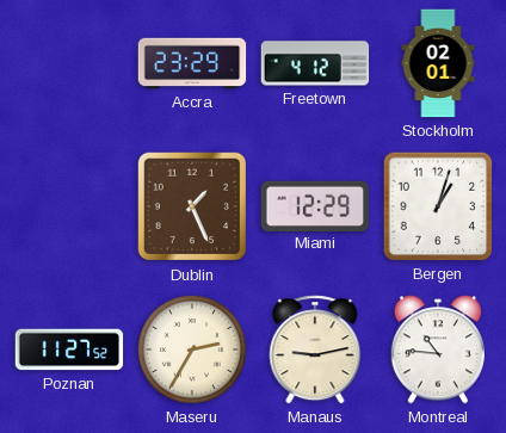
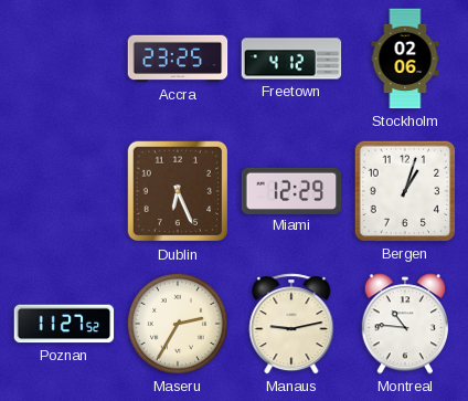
Accra: 23:29 -> 23:25 (178, 59)
Stockholm: 02:01 -> 02:06 (405, 59)
Dublin: 1:26 -> 6:26 (178, 191)
